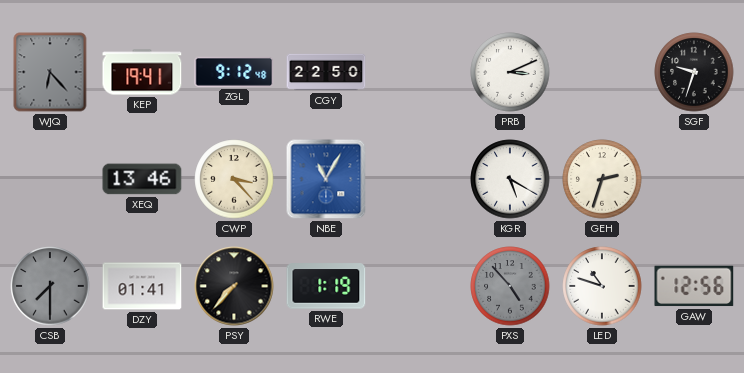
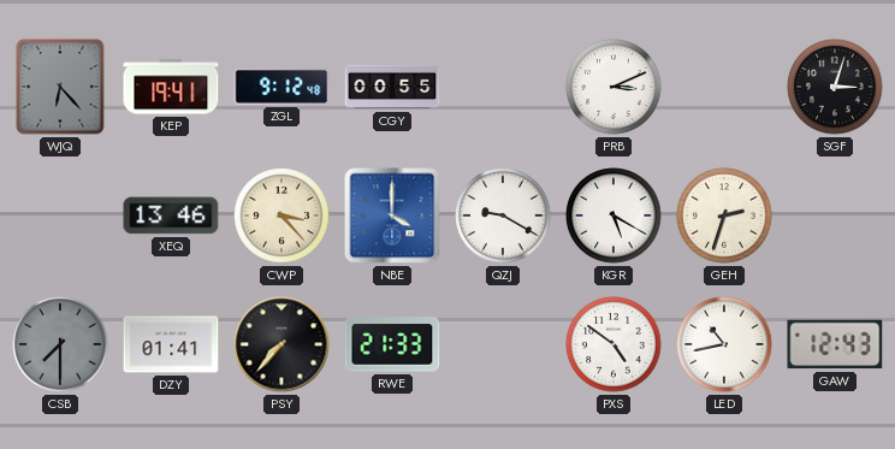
CGY: 22:50 -> 00:55 (392, 87)
SGF: 9:33 -> 3:03 (835, 87)
NBE: 11:05 -> 4:00 (392, 215)
QZJ: none -> 9:20 (503, 215)
RWE: 1:19 -> 21:33 (392, 344)
PXS: 4:53 -> 4:51 (614, 344)
PXS dial: grey -> white (614, 344)
LED: 10:48 -> 10:43 (724, 344)
GAW: 12:56 -> 12:43 (835, 344)
